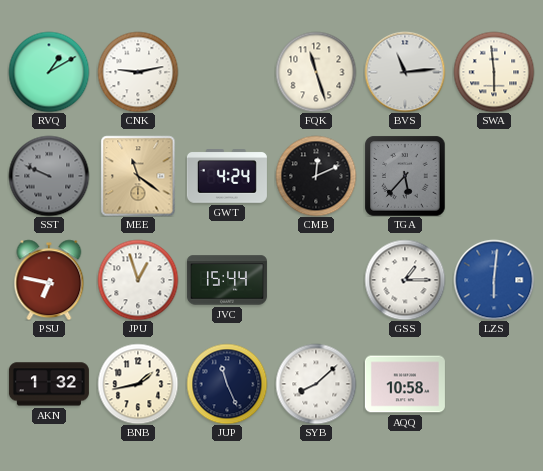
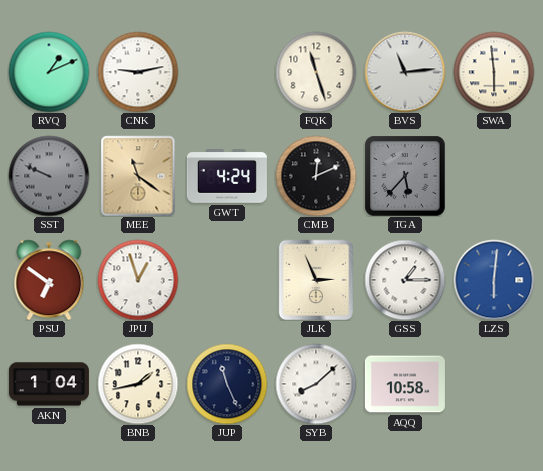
RVQ: 1:10 -> 1:11 (49, 72)
PSU: 6:47 -> 6:51 (49, 280)
JVC: 15:44 -> none (227, 280)
JLK: none -> 2:56 (316, 280)
AKN: 1:32 -> 1:04 (49, 384)
